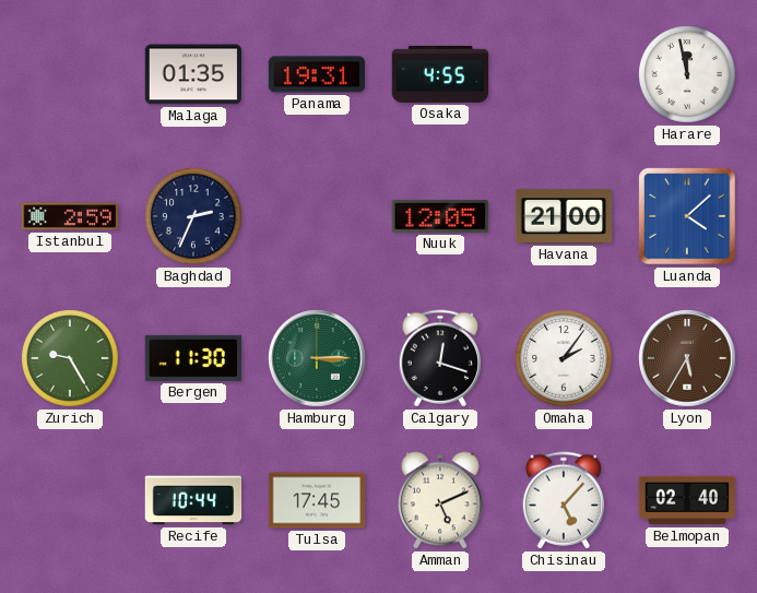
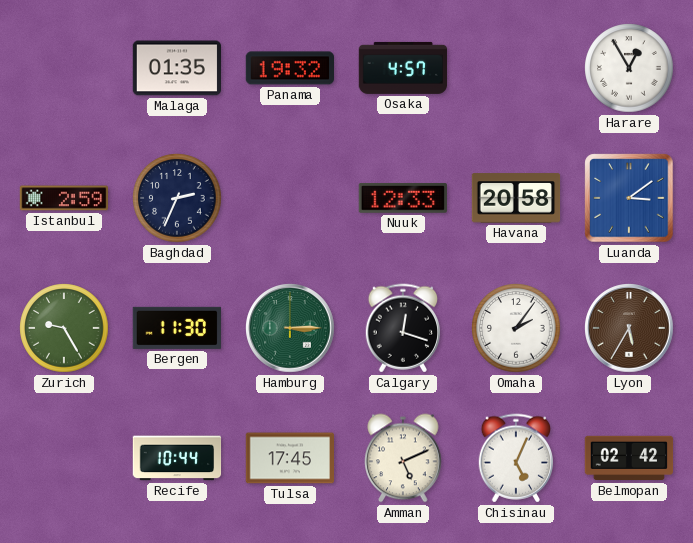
Panama: 19:31 -> 19:32 (289, 68)
Osaka: 4:55 -> 4:57 (403, 68)
Harare: 11:58 -> 12:55 (629, 68)
Nuuk: 12:05 -> 12:33 (403, 199)
Havana: 21:00 -> 20:58 (516, 198)
Luanda: 4:08 -> 3:09 (629, 198)
Chisinau: 5:07 -> 5:04 (516, 458)
Belmopan: 02:40 -> 02:42 (629, 458)
